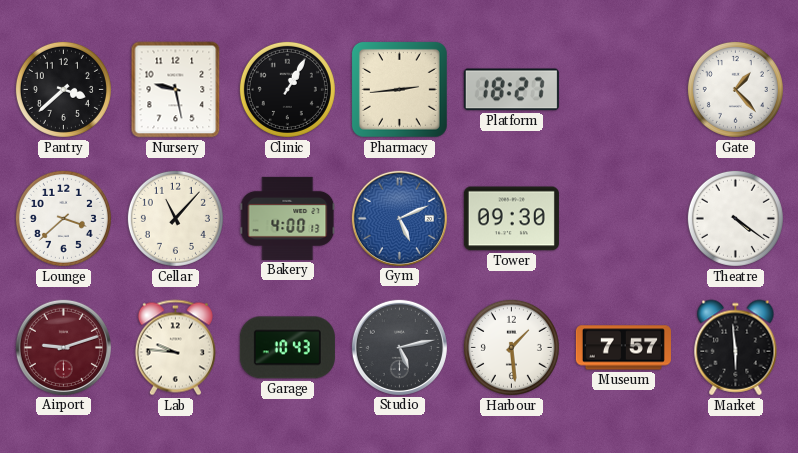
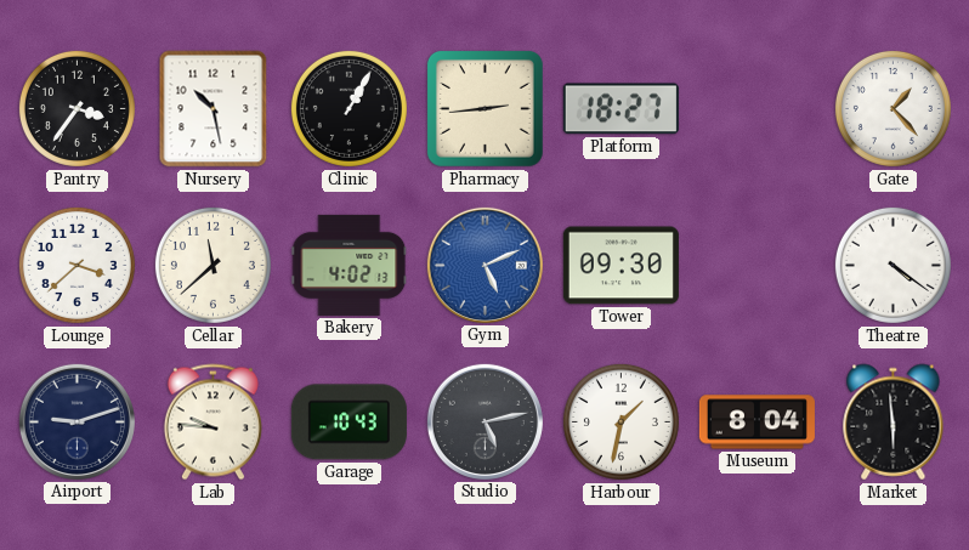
Pantry: 3:38 -> 3:36 (76, 108)
Nursery: 9:28 -> 10:28 (214, 109)
Cellar: 11:07 -> 11:38 (212, 265)
Bakery: 4:00 -> 4:02 (350, 265)
Airport dial: burgundy -> navy (76, 421)
Harbour: 1:29 -> 1:32 (620, 421)
Museum: 7:57 -> 8:04 (756, 423)
